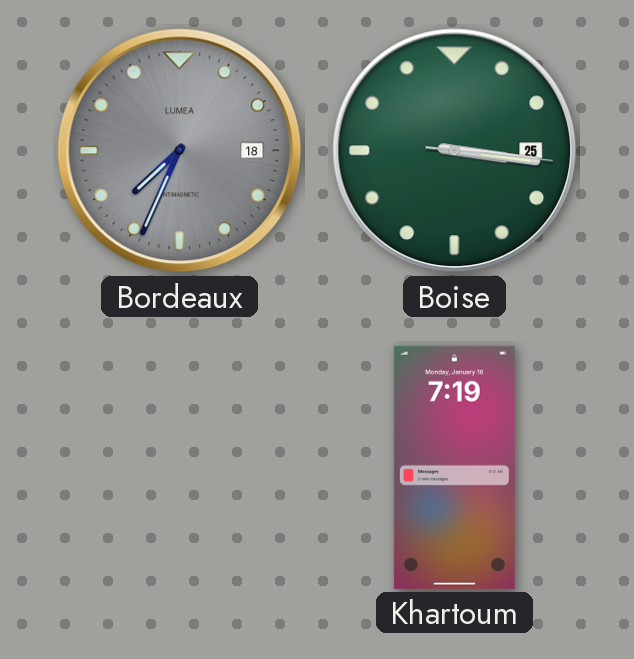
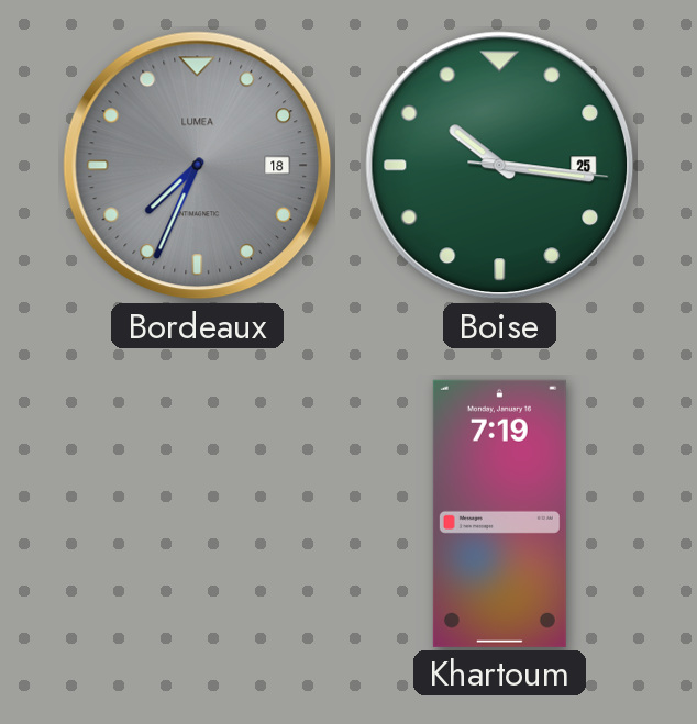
Boise: 3:16 -> 10:16 (500, 166)
